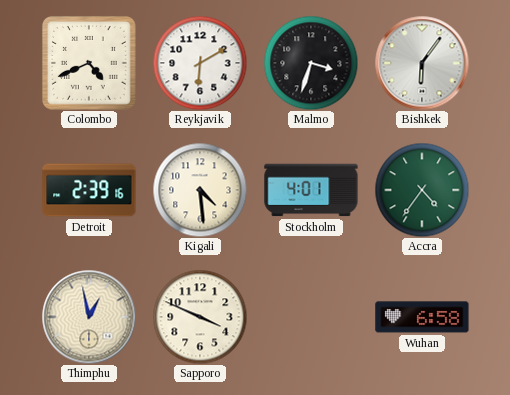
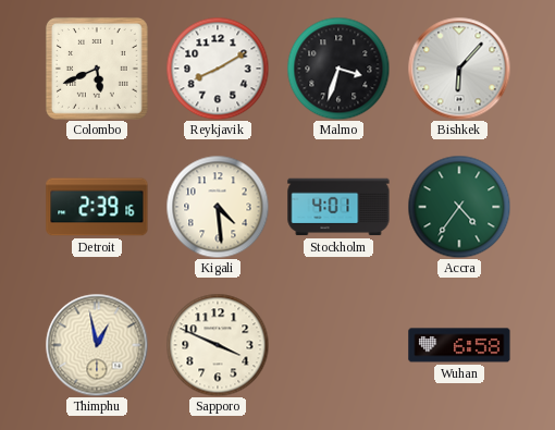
Colombo: 4:41 -> 5:41 (97, 69)
Reykjavik: 6:10 -> 8:10 (218, 69)
Bishkek: 6:06 -> 6:07 (459, 69)
